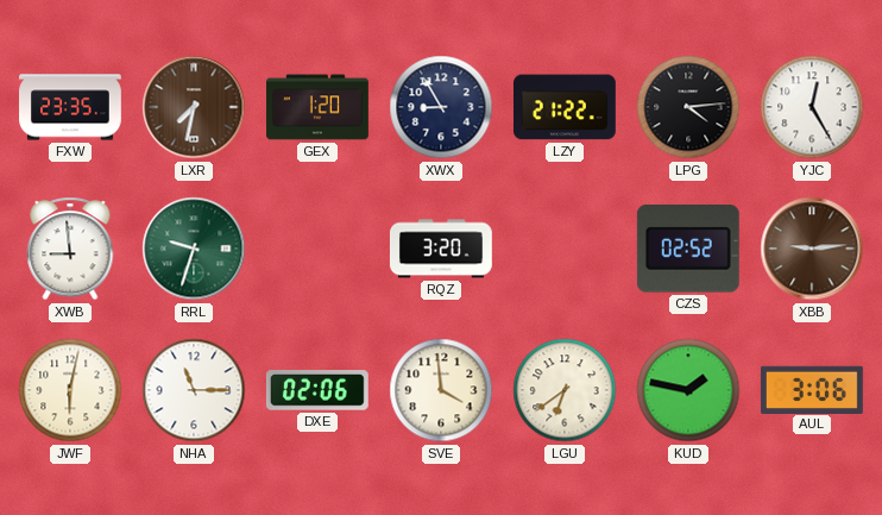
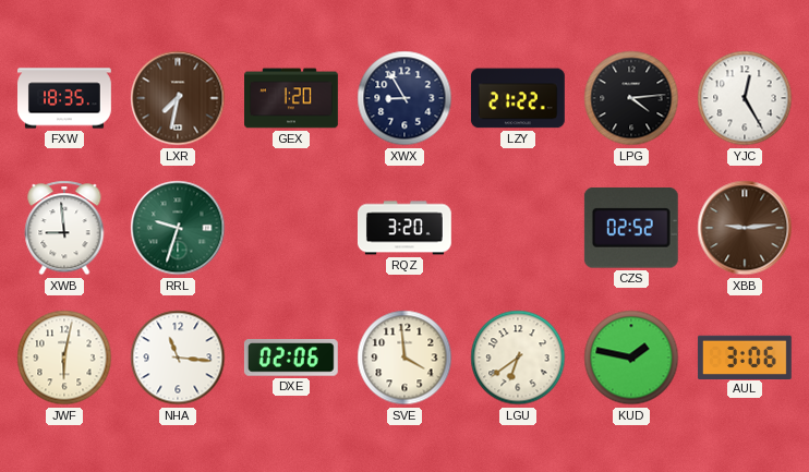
FXW: 23:35 -> 18:35 (65, 98)
NHA: 11:15 -> 11:16 (178, 358)
